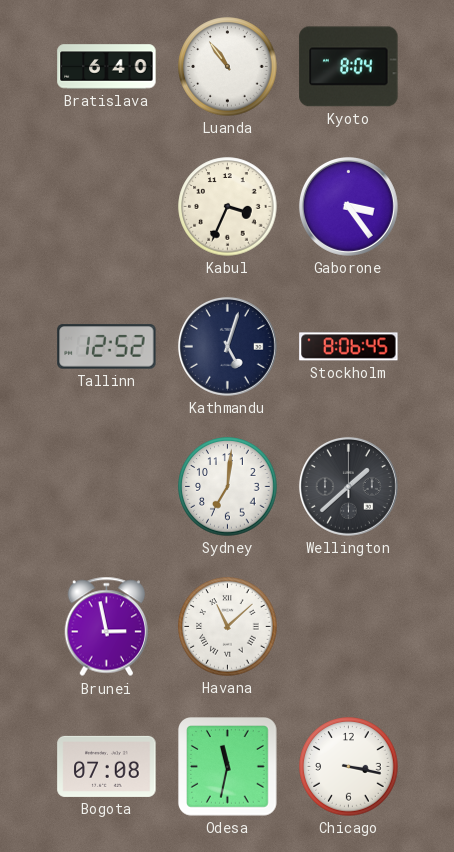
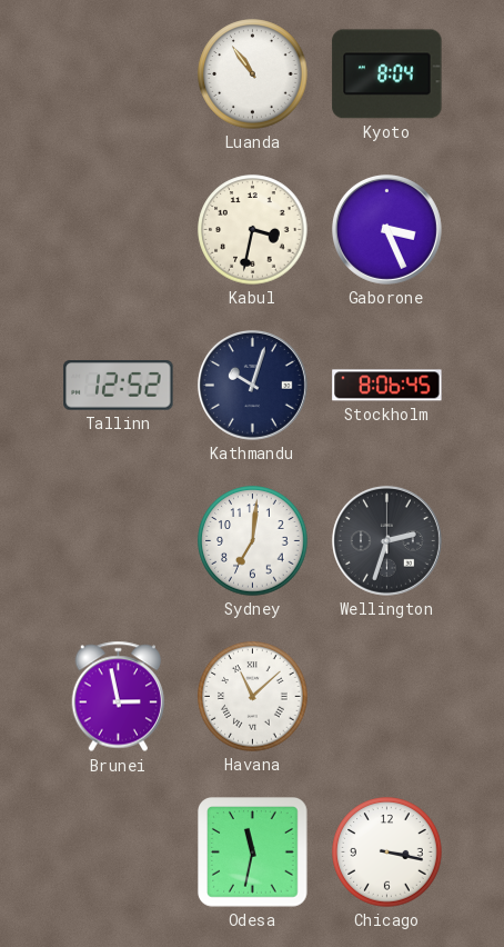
Bratislava: 6:40 -> none (107, 67)
Kabul: 3:34 -> 3:32 (253, 230)
Gaborone: 3:24 -> 3:26 (386, 229)
Kathmandu: 5:03 -> 10:03 (252, 385)
Wellington: 1:38 -> 2:33 (386, 540)
Bogota: 07:08 -> none (107, 766)
